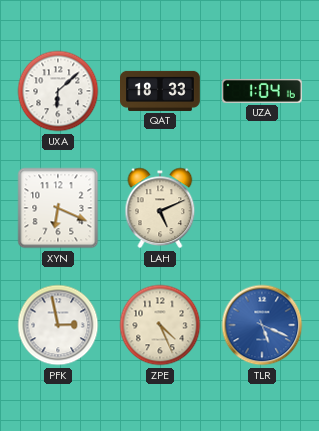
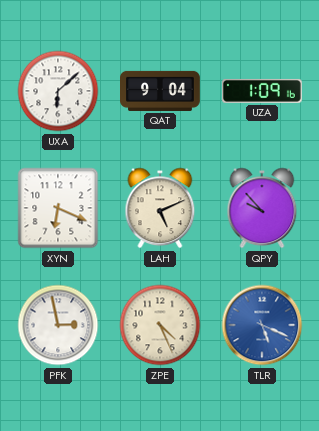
QAT: 18:33 -> 9:04 (161, 91)
UZA: 1:04 -> 1:09 (262, 91)
QPY: none -> 9:53 (262, 208)
